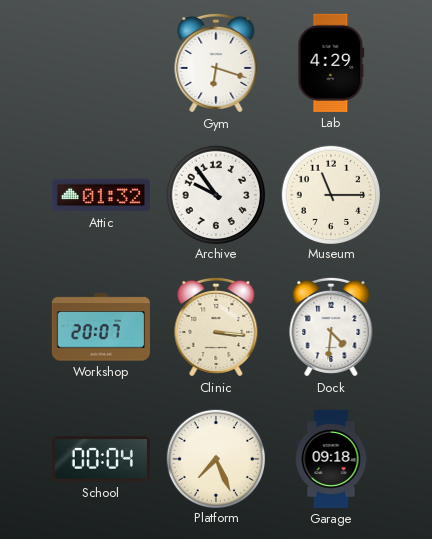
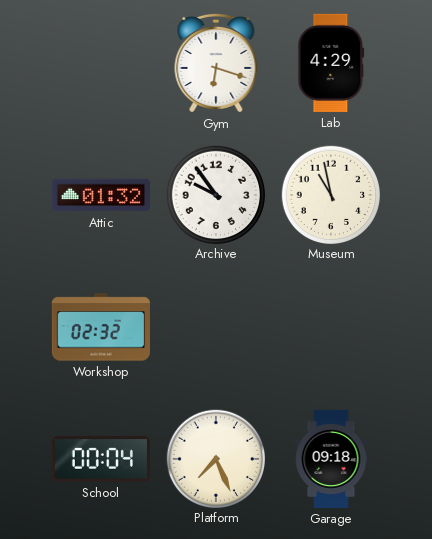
Museum: 11:15 -> 10:58 (330, 194)
Workshop: 20:07 -> 02:32 (101, 327)
Clinic: 3:16 -> none (216, 327)
Dock: 4:31 -> none (331, 327)
